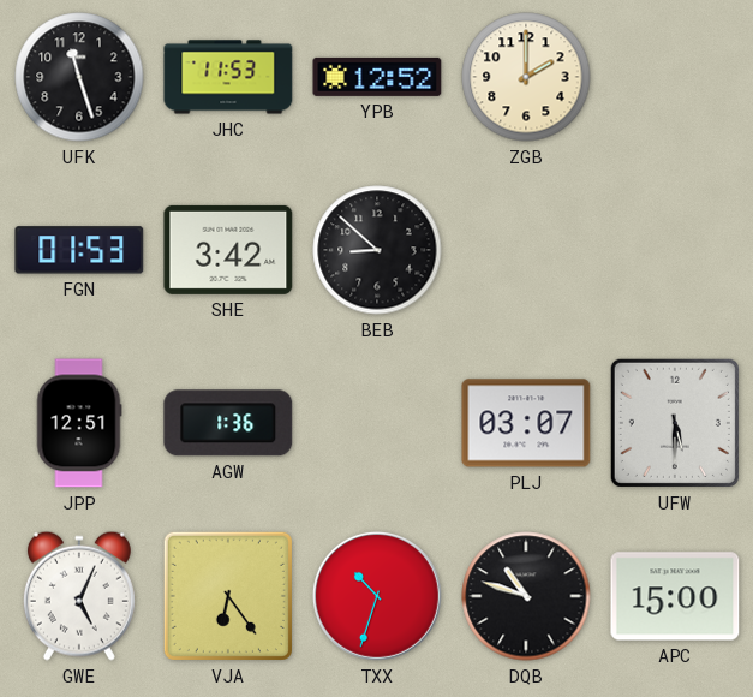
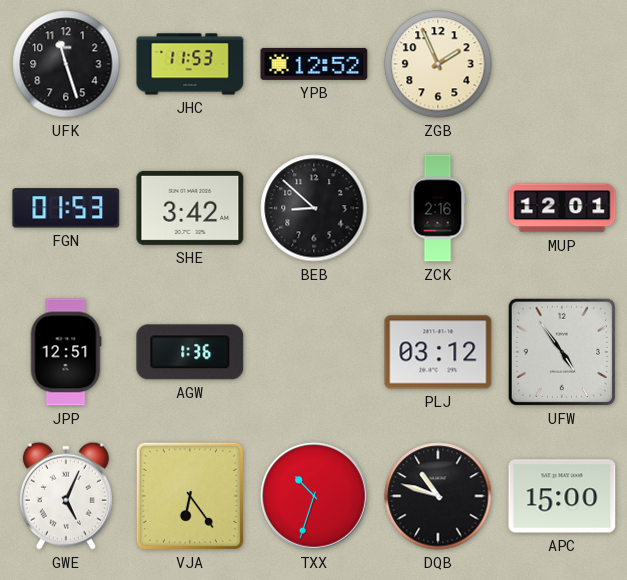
ZGB: 2:00 -> 1:56 (438, 64)
ZCK: none -> 2:16 (438, 208)
MUP: none -> 12:01 (562, 208)
PLJ: 03:07 -> 03:12 (438, 352)
UFW: 5:30 -> 4:54 (562, 352)
